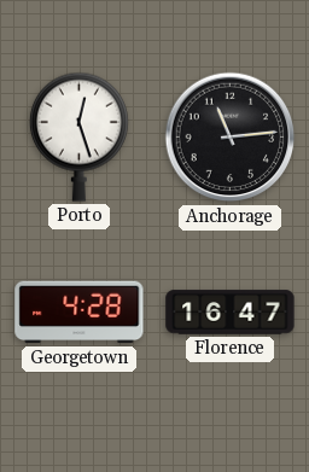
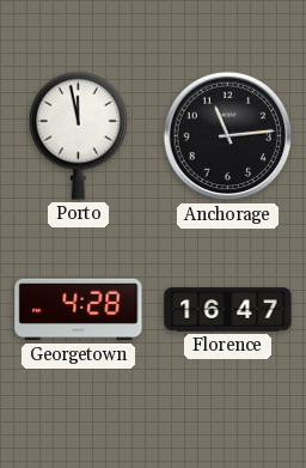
Porto: 12:27 -> 11:58 (78, 135)
